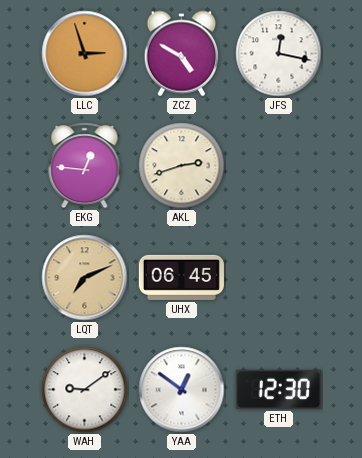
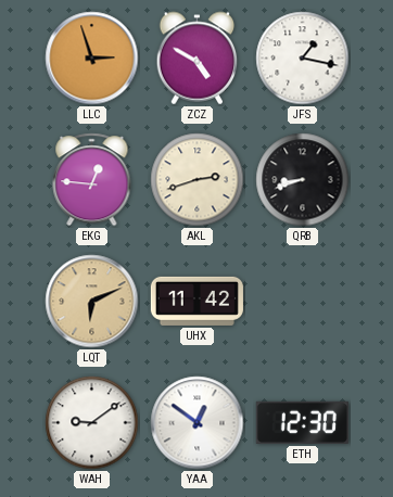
JFS: 12:17 -> 1:17 (303, 59)
QRB: none -> 8:42 (303, 180)
LQT: 7:11 -> 6:11 (92, 302)
UHX: 06:45 -> 11:42 (196, 301)
